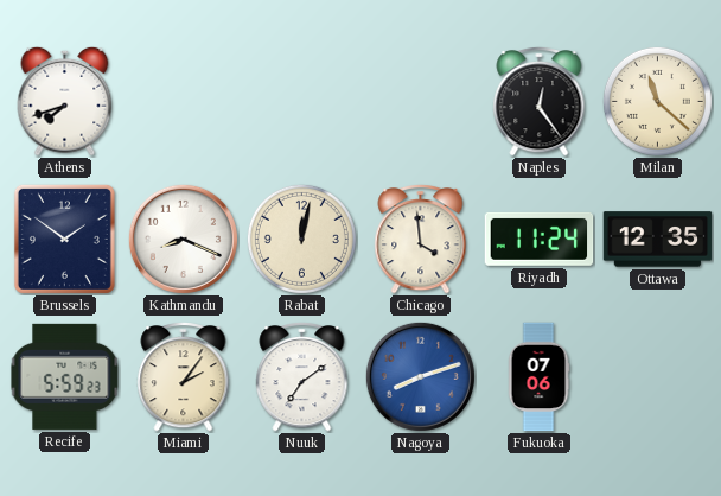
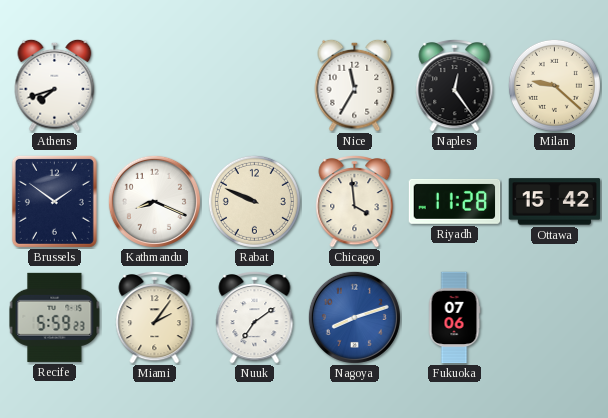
Nice: none -> 11:35 (355, 85)
Milan: 11:22 -> 9:22 (554, 85)
Rabat: 12:02 -> 9:49 (254, 201)
Riyadh: 11:24 -> 11:28 (455, 201)
Ottawa: 12:35 -> 15:42 (555, 202)
